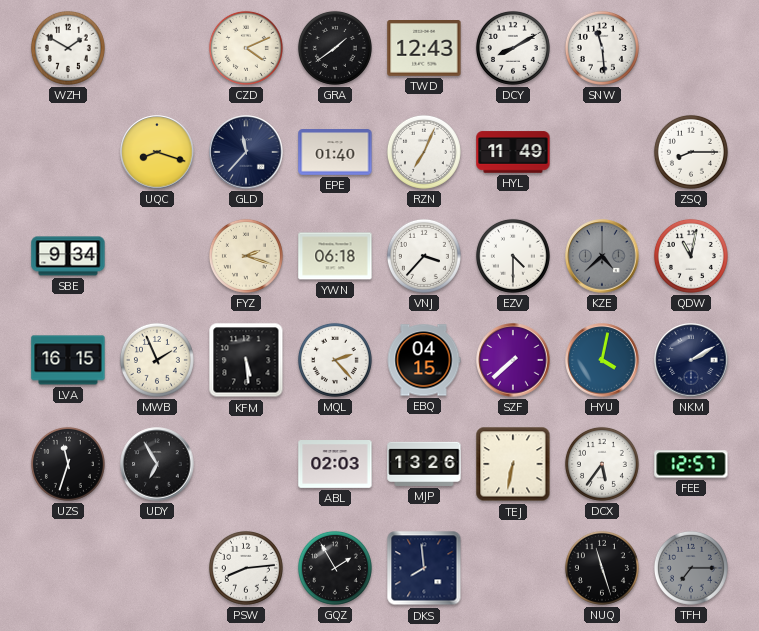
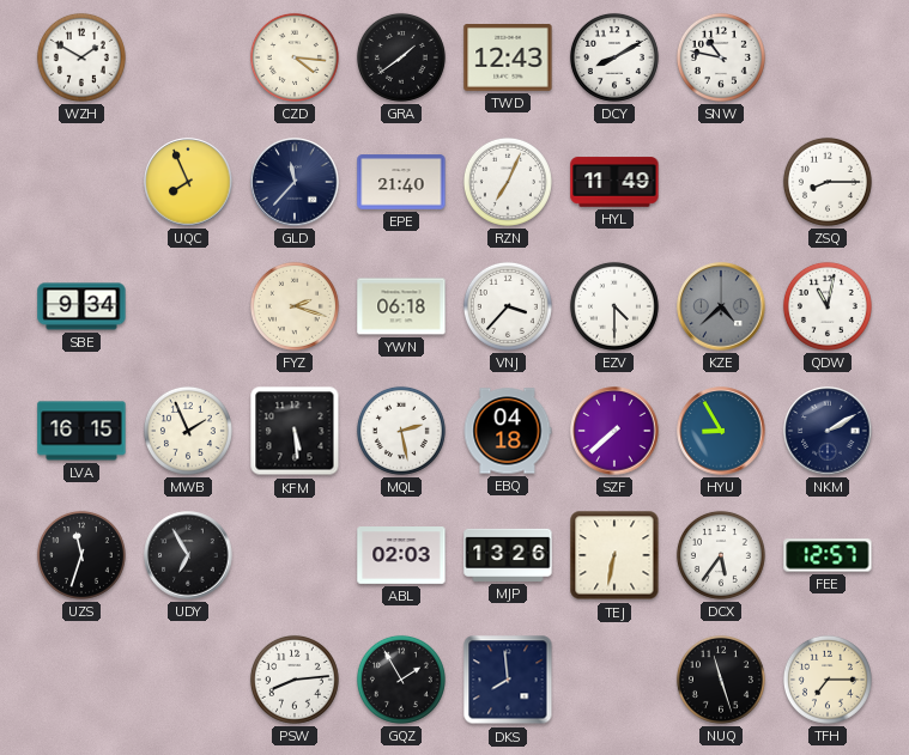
CZD: 4:11 -> 4:16 (295, 57)
SNW: 11:29 -> 10:47 (721, 57)
UQC: 8:18 -> 7:56 (188, 182)
EPE: 01:40 -> 21:40 (401, 182)
MQL: 2:23 -> 2:28 (401, 431)
EBQ: 04:15 -> 04:18 (508, 431)
HYU: 4:02 -> 8:55 (721, 431)
TFH dial: grey -> cream (828, 680)
